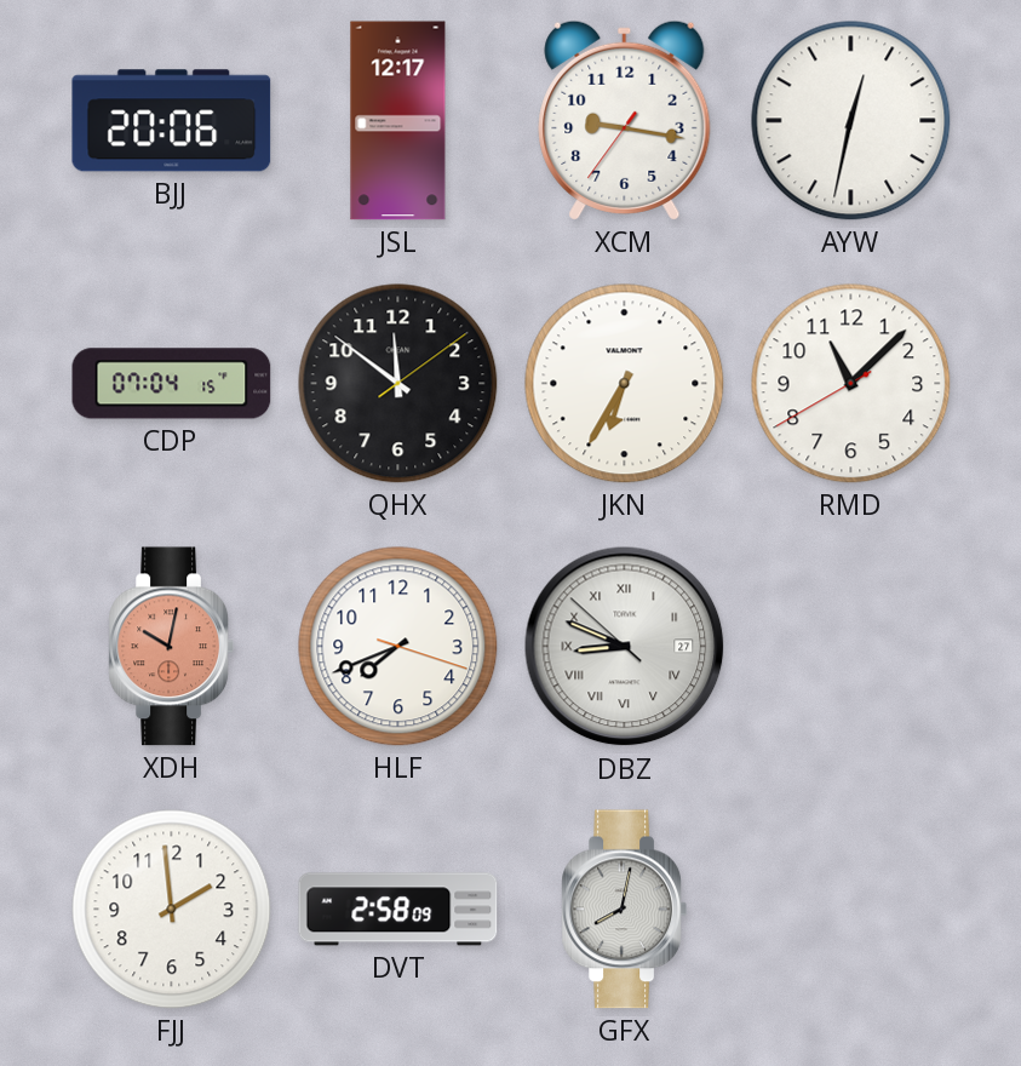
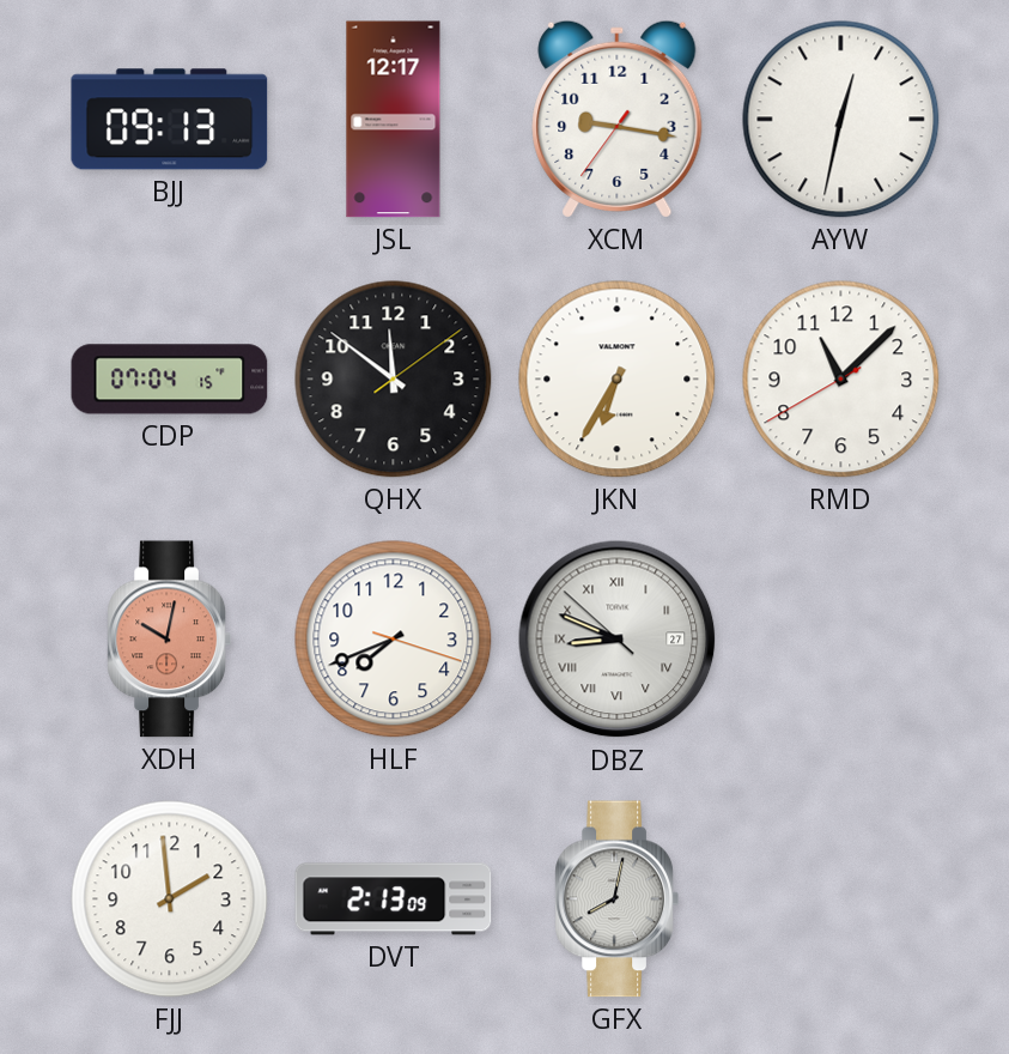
BJJ: 20:06 -> 09:13 (170, 120)
DVT: 2:58 -> 2:13 (394, 899)
